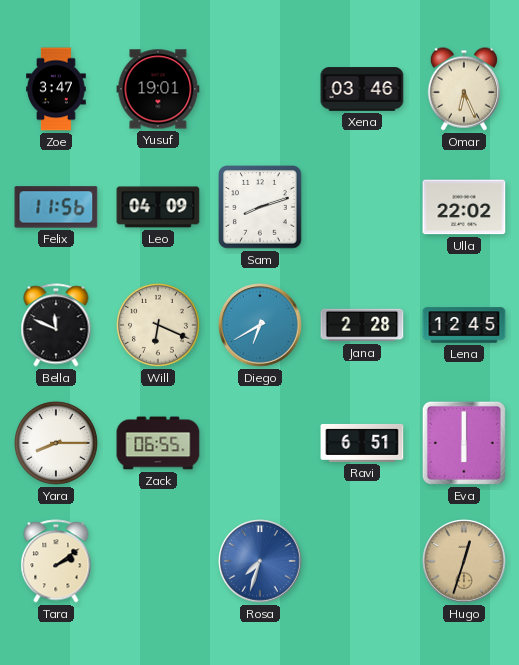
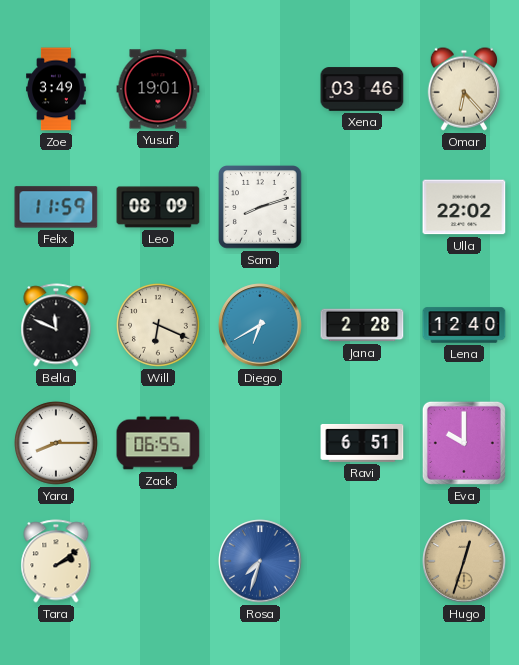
Zoe: 3:47 -> 3:49 (56, 89)
Omar: 6:26 -> 6:23 (463, 89)
Felix: 11:56 -> 11:59 (56, 207)
Leo: 04:09 -> 08:09 (158, 207)
Lena: 12:45 -> 12:40 (464, 325)
Eva: 6:00 -> 10:00 (464, 443)
